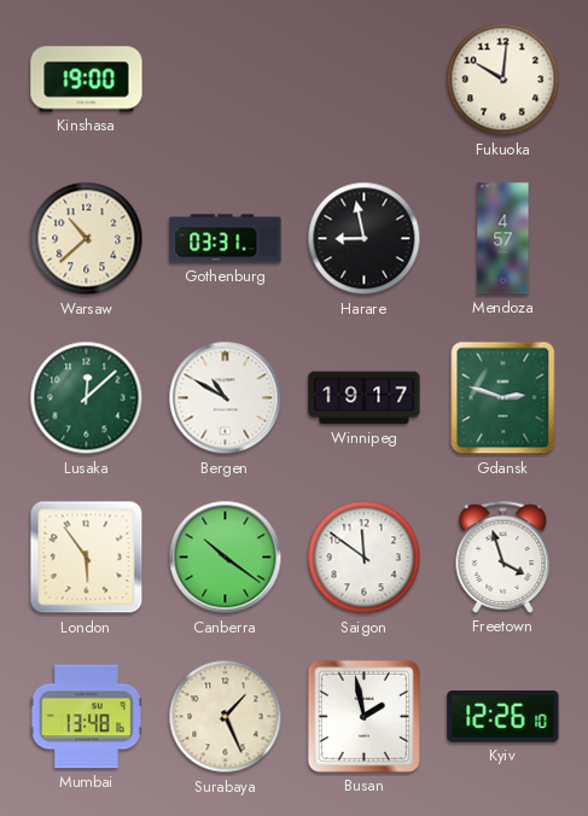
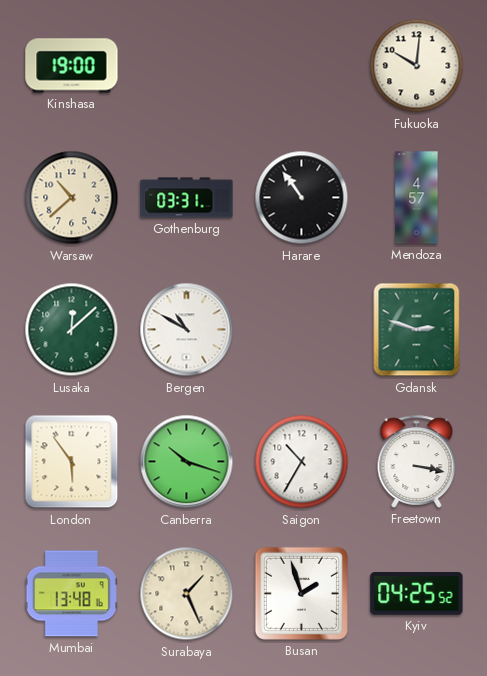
Harare: 8:58 -> 10:54 (302, 198)
Winnipeg: 19:17 -> none (365, 398)
Canberra: 10:21 -> 10:18 (187, 462)
Saigon: 11:51 -> 10:35 (302, 462)
Freetown: 3:57 -> 3:17 (417, 461)
Busan: 1:58 -> 1:57 (301, 593)
Kyiv: 12:26 -> 04:25 (417, 594)
